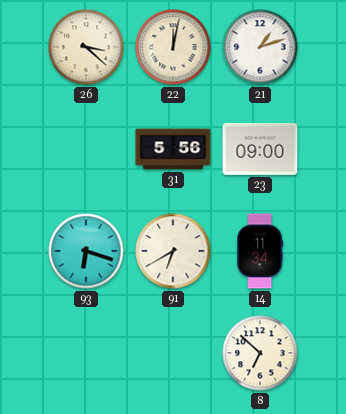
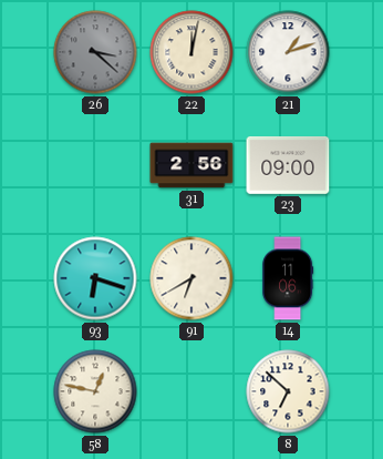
26 dial: cream -> grey (95, 52)
31: 5:56 -> 2:56 (191, 165)
14: 11:34 -> 11:06 (288, 278)
58: none -> 12:47 (95, 391)
